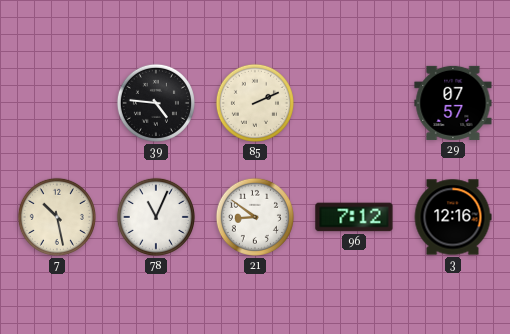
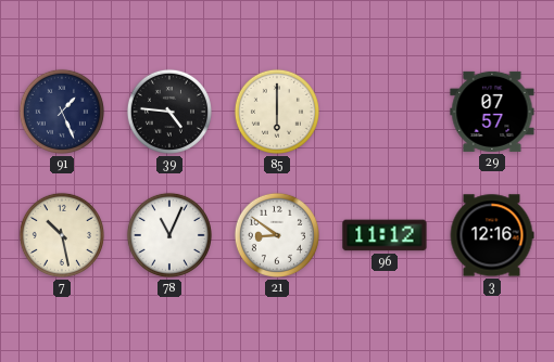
91: none -> 1:26 (62, 112)
85: 2:11 -> 6:00 (277, 112)
96: 7:12 -> 11:12 (385, 235)
